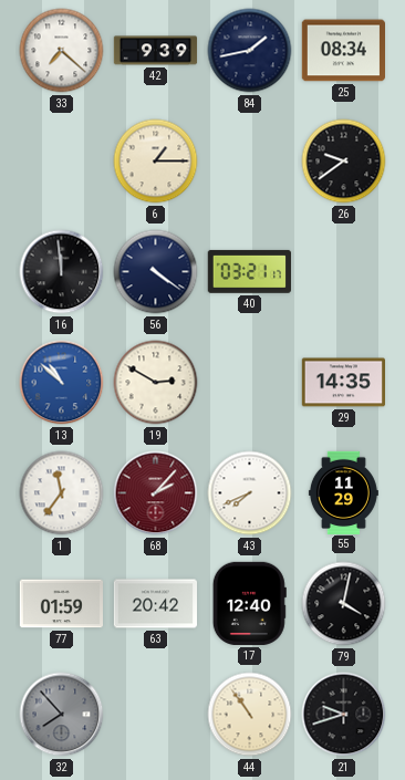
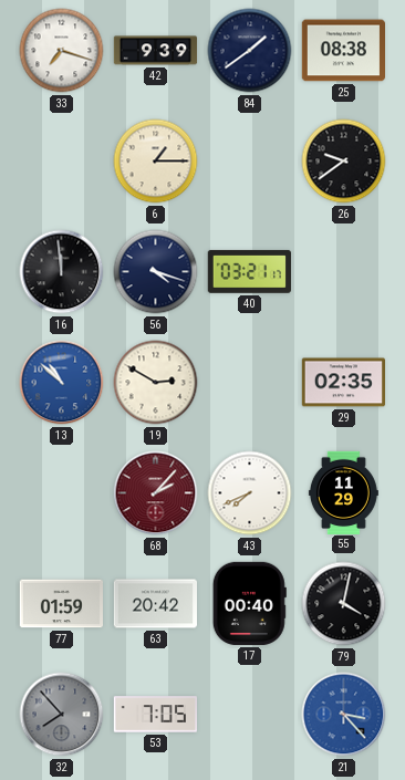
33: 7:22 -> 7:18 (62, 51)
84: 1:43 -> 1:39 (250, 51)
25: 08:34 -> 08:38 (343, 51)
56: 4:21 -> 4:18 (156, 272)
29: 14:35 -> 02:35 (343, 383)
1: 11:36 -> none (62, 493)
17: 12:40 -> 00:40 (249, 603)
53: none -> 7:05 (155, 715)
44: 10:54 -> none (250, 715)
21: 9:42 -> 3:23 (344, 715)
21 dial: black -> blue (344, 715)
